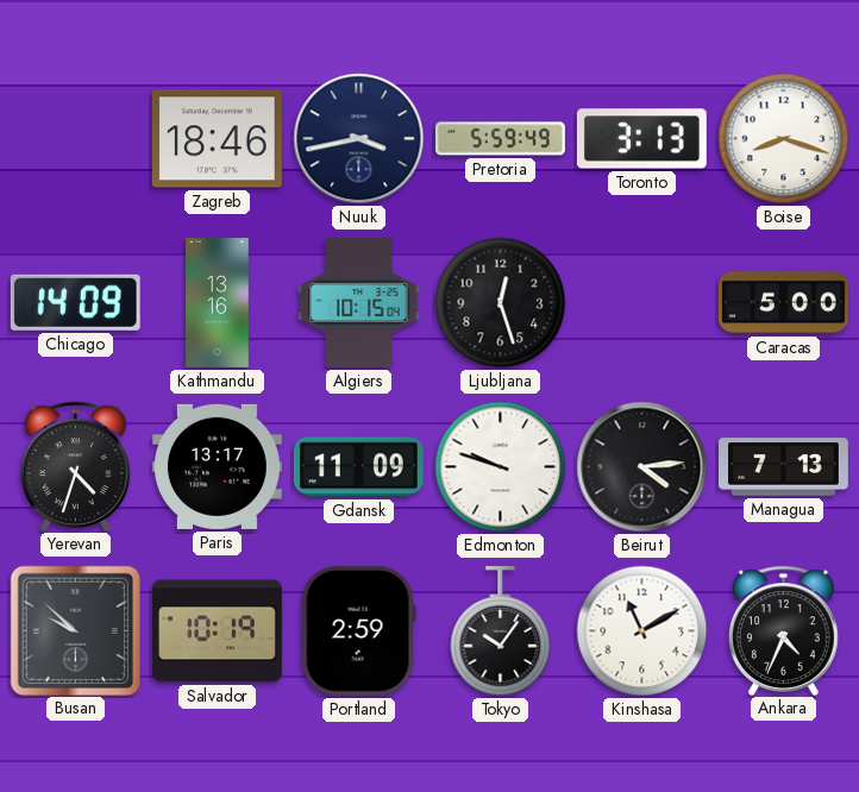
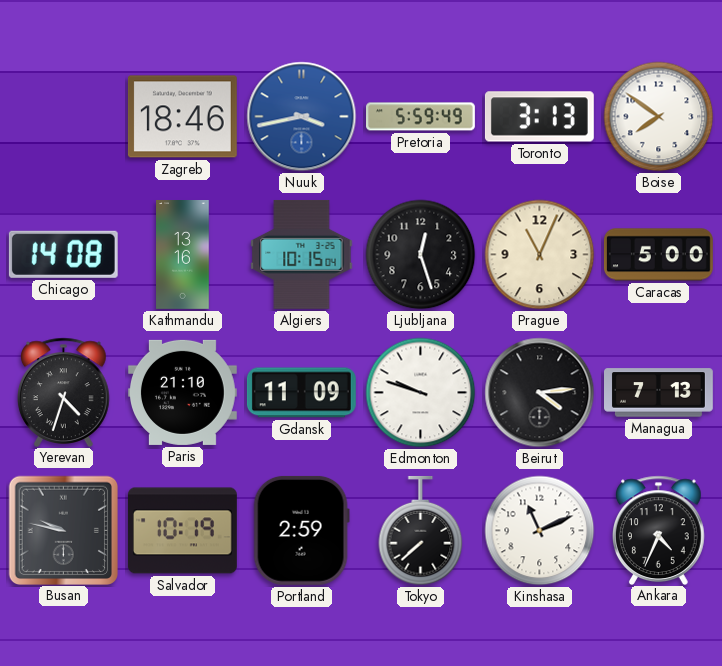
Nuuk dial: navy -> blue (302, 117)
Boise: 8:18 -> 7:51 (659, 117)
Chicago: 14:09 -> 14:08 (63, 254)
Prague: none -> 11:04 (540, 255)
Paris: 13:17 -> 21:10 (182, 392)
Busan: 9:52 -> 9:47 (64, 530)
Tokyo: 10:06 -> 7:38 (421, 531)
Kinshasa: 11:10 -> 11:11 (540, 531)
